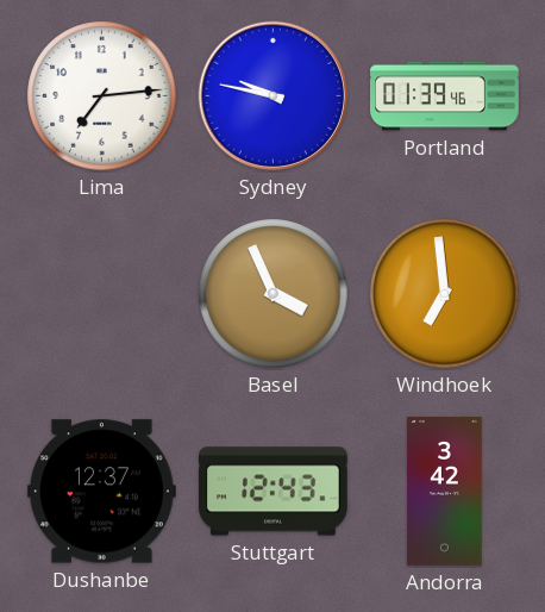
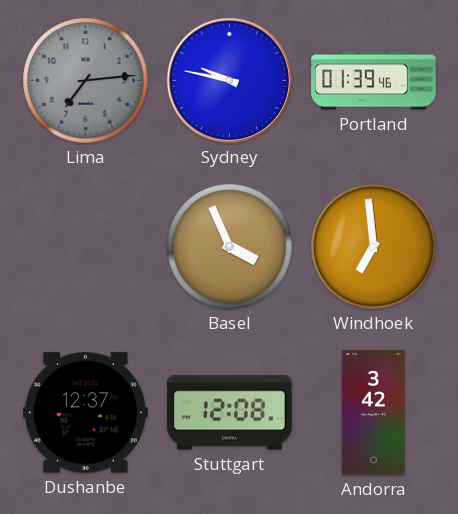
Lima dial: white -> grey (86, 81)
Stuttgart: 12:43 -> 12:08 (230, 413)
